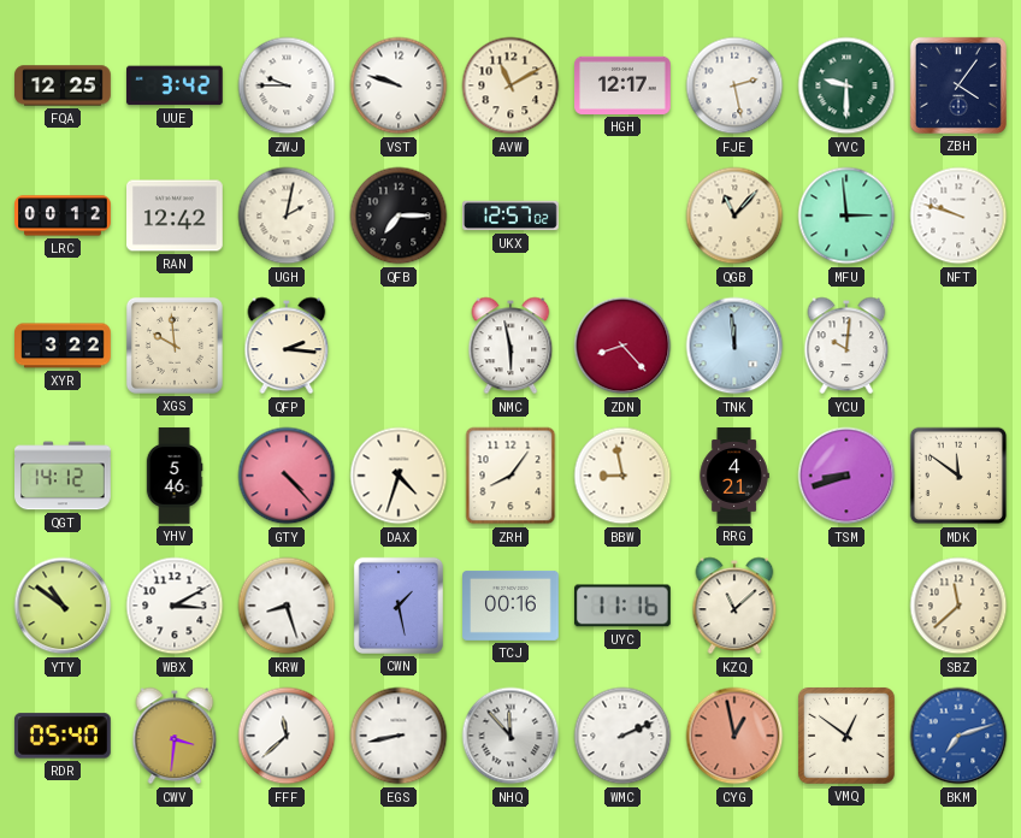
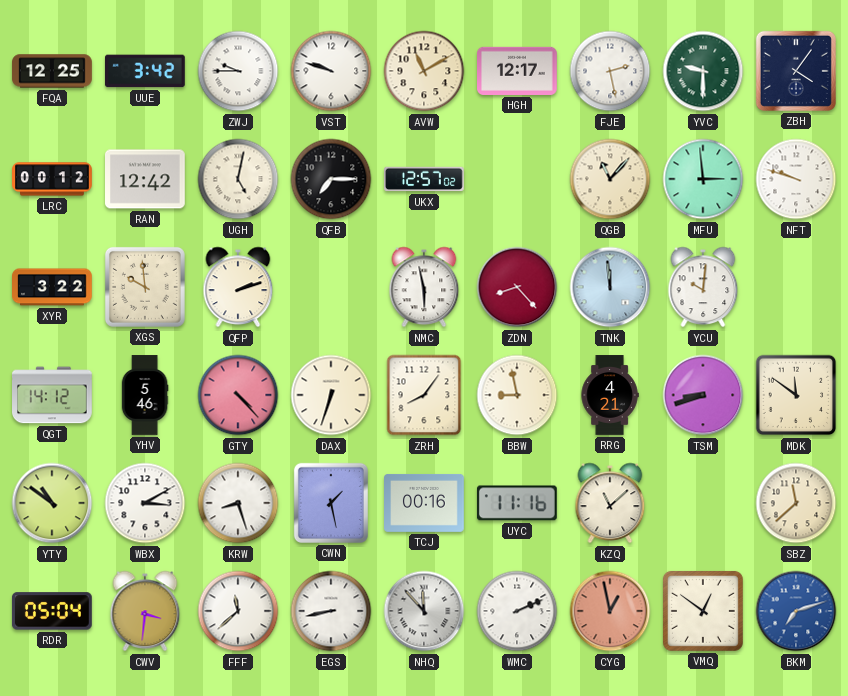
UGH: 2:02 -> 5:02 (238, 179)
QFP: 2:16 -> 2:12 (238, 287)
DAX: 4:33 -> 6:33 (331, 395)
RDR: 05:40 -> 05:04 (52, 611)
